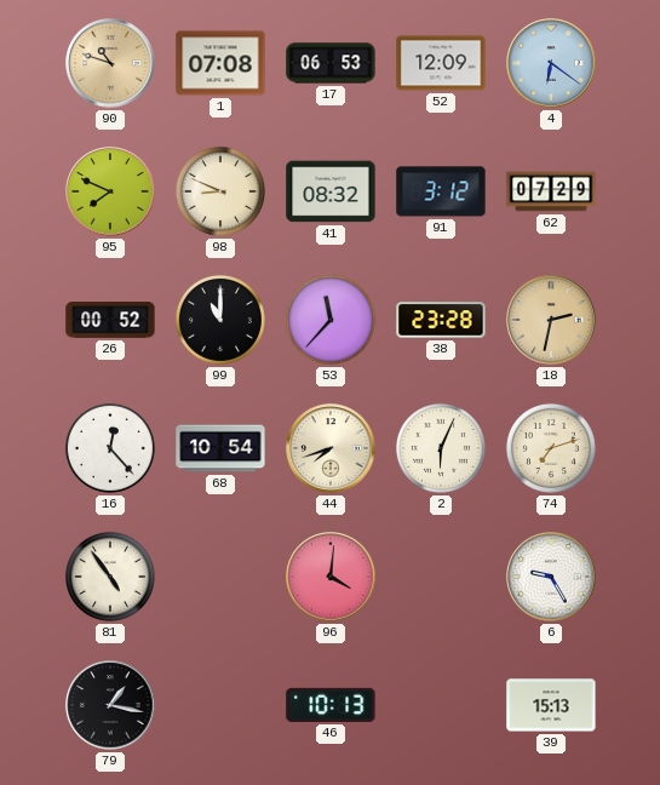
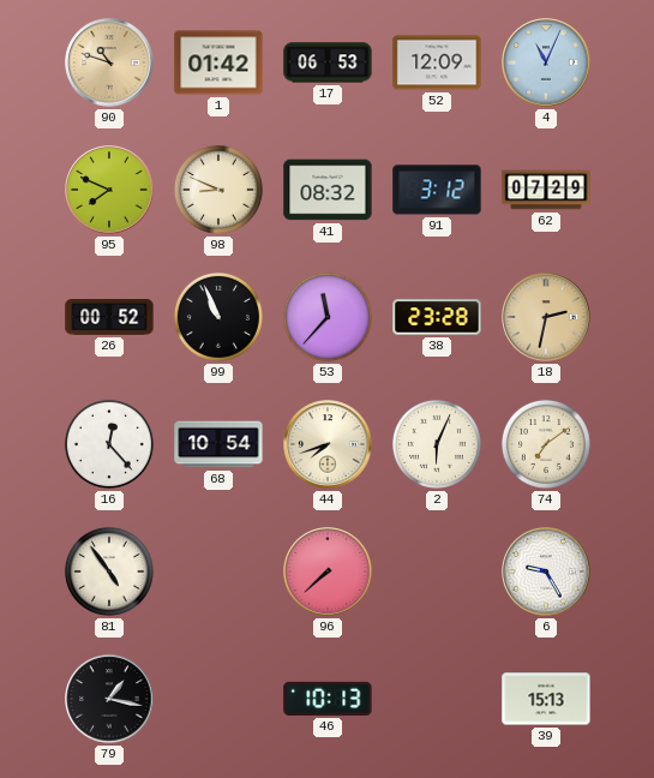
1: 07:08 -> 01:42 (218, 62)
4: 6:21 -> 11:04 (546, 62)
99: 11:00 -> 10:56 (218, 317)
74: 7:12 -> 7:09 (546, 444)
96: 4:01 -> 7:38 (328, 571)
